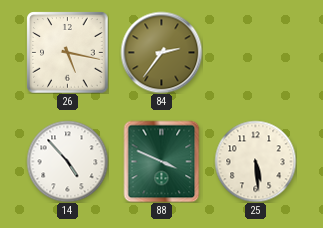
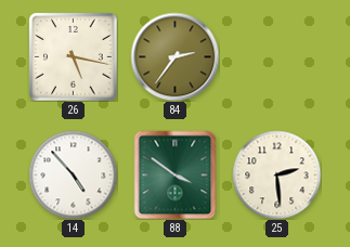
88: 3:49 -> 3:51 (176, 174)
25: 5:29 -> 2:29 (276, 174)
